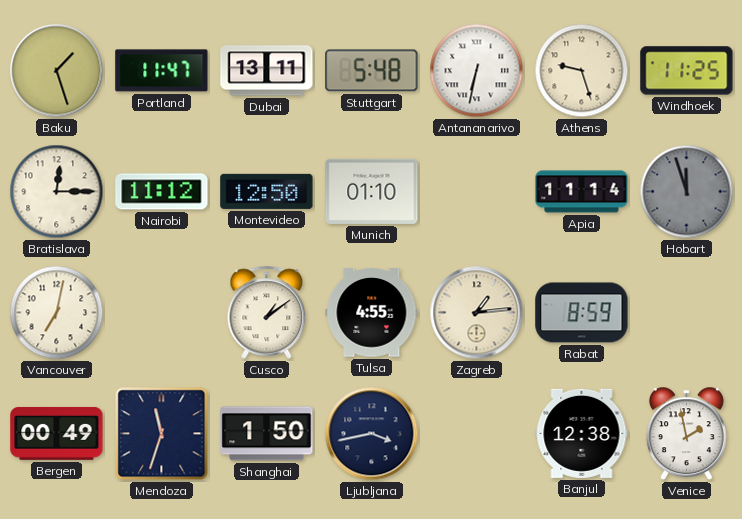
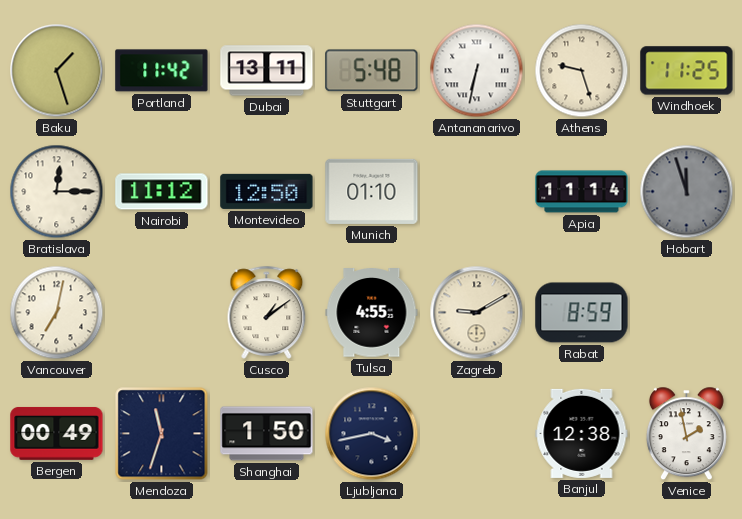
Portland: 11:47 -> 11:42 (162, 71)
Zagreb: 1:14 -> 9:10 (477, 313)
